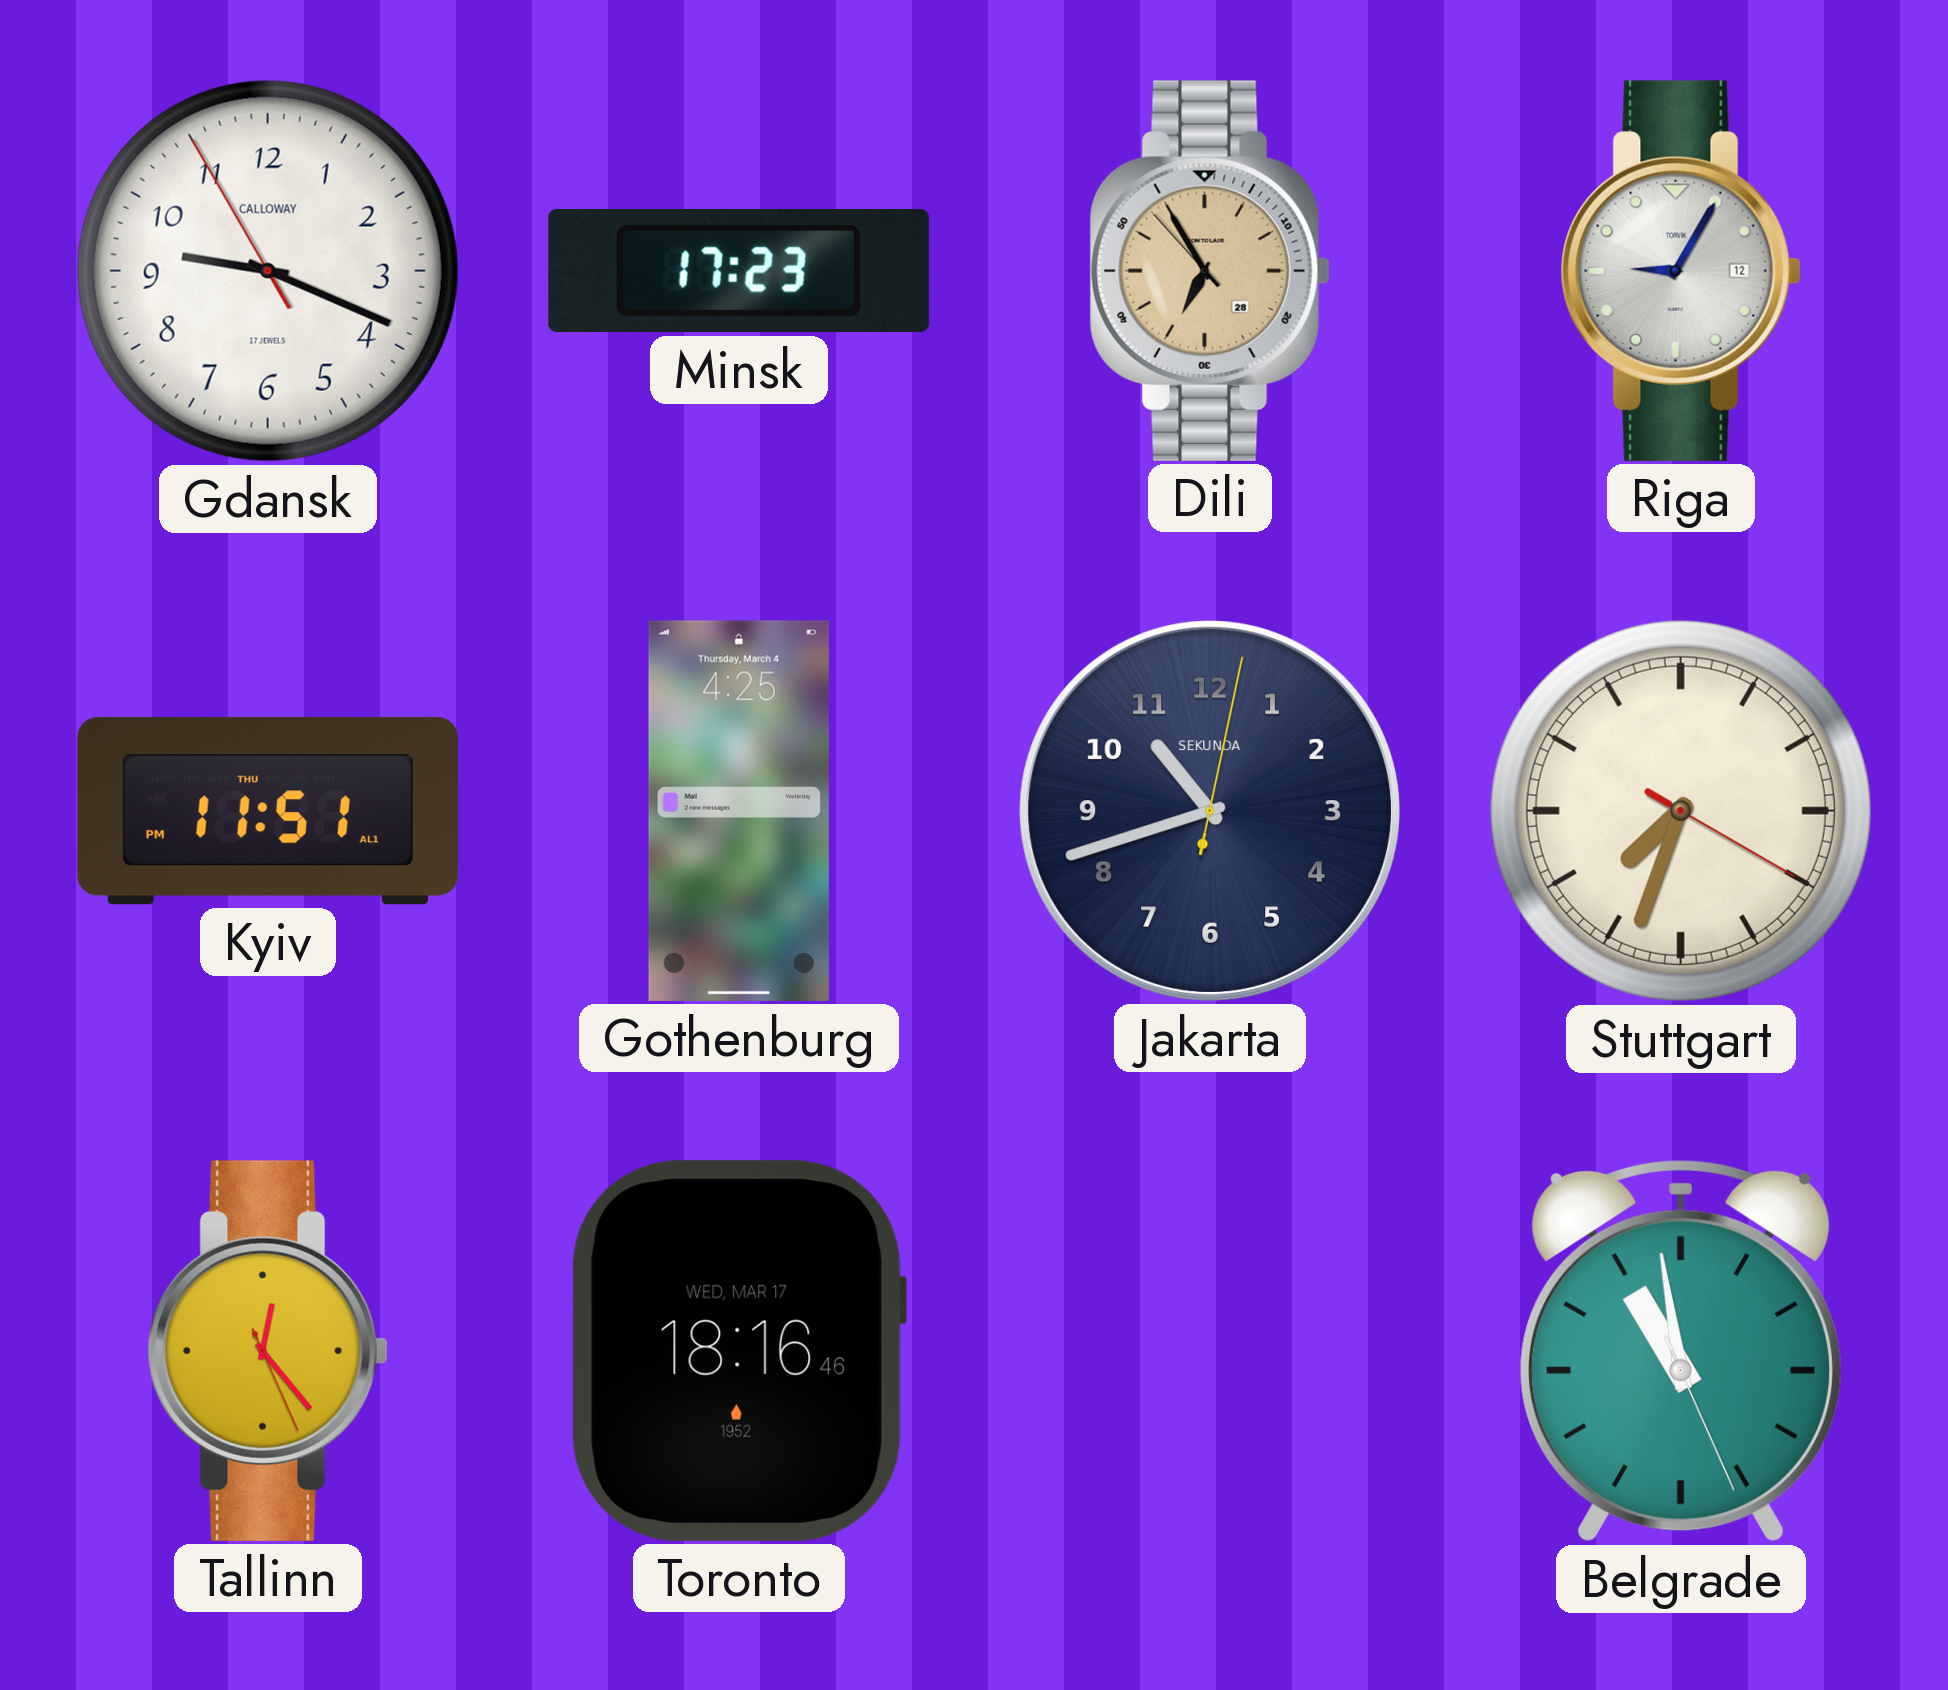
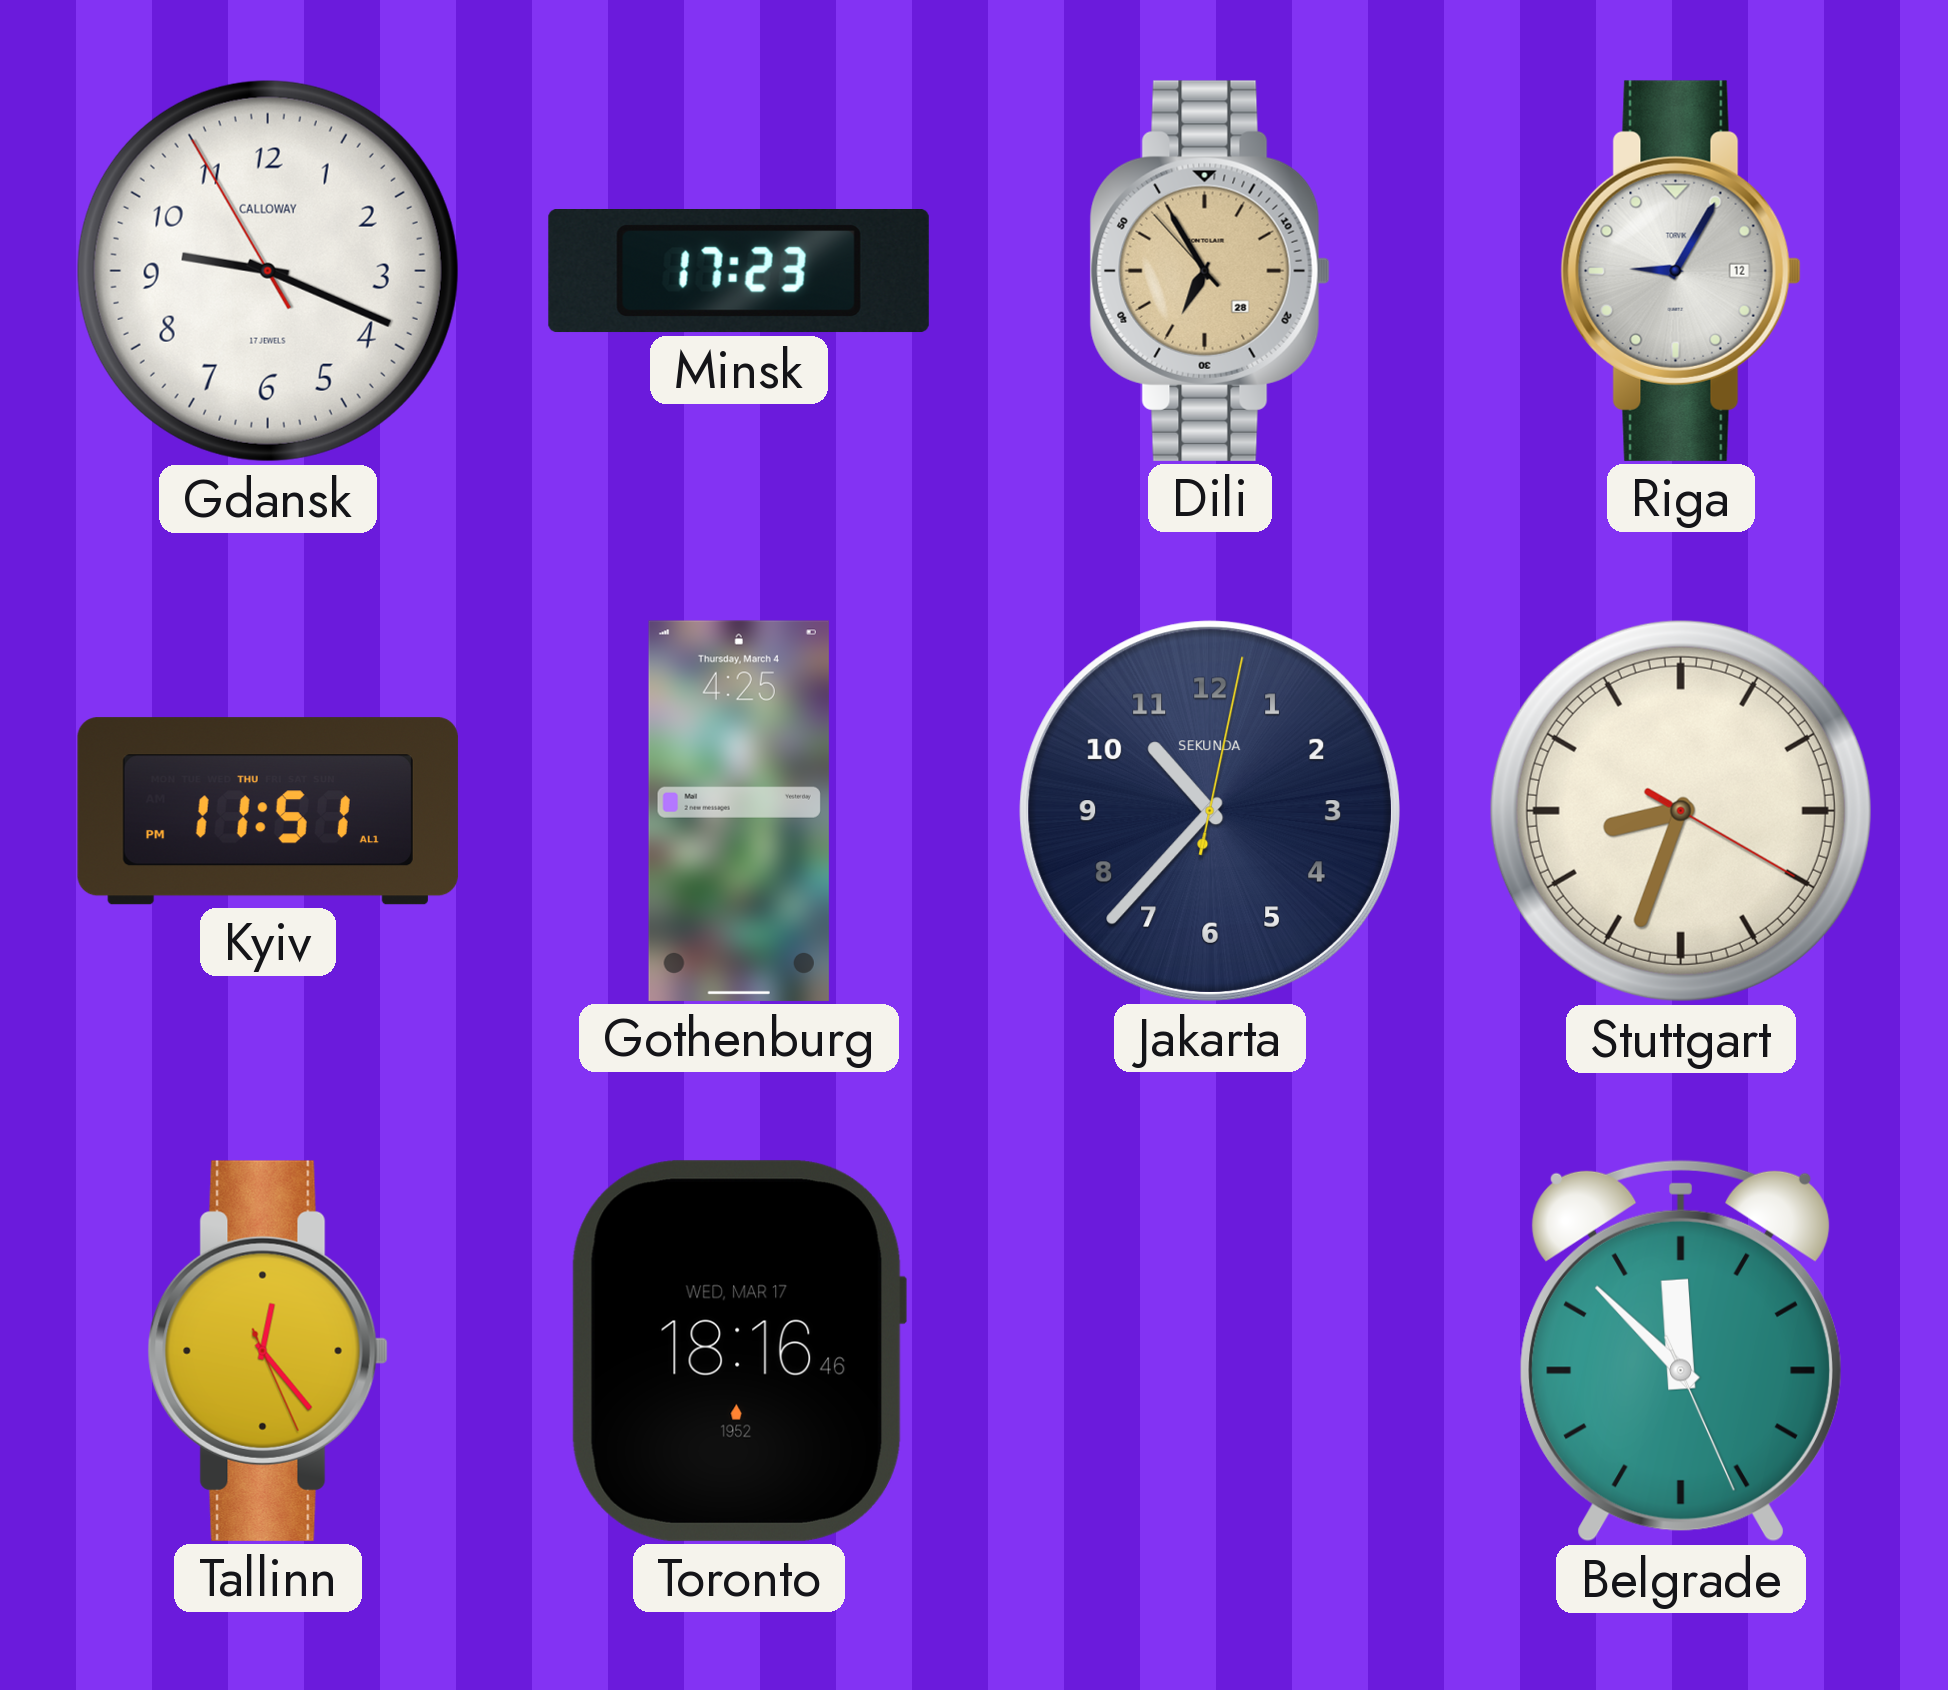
Jakarta: 10:42 -> 10:37 (1210, 811)
Stuttgart: 7:33 -> 8:33 (1681, 811)
Belgrade: 10:58 -> 11:52 (1681, 1351)
